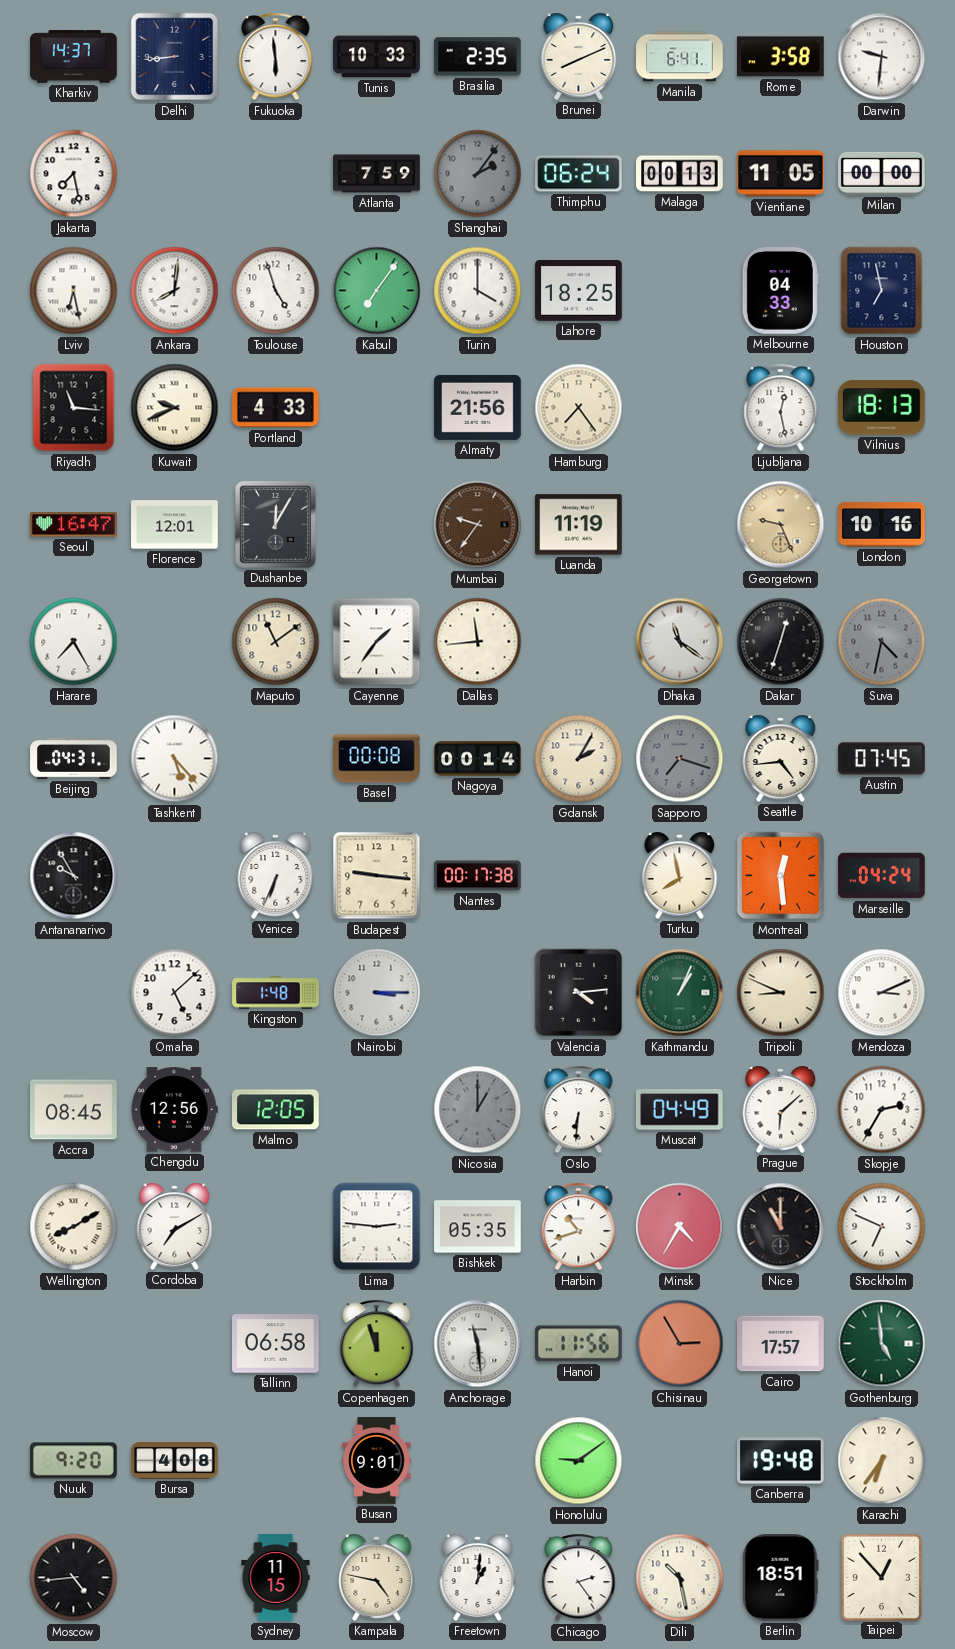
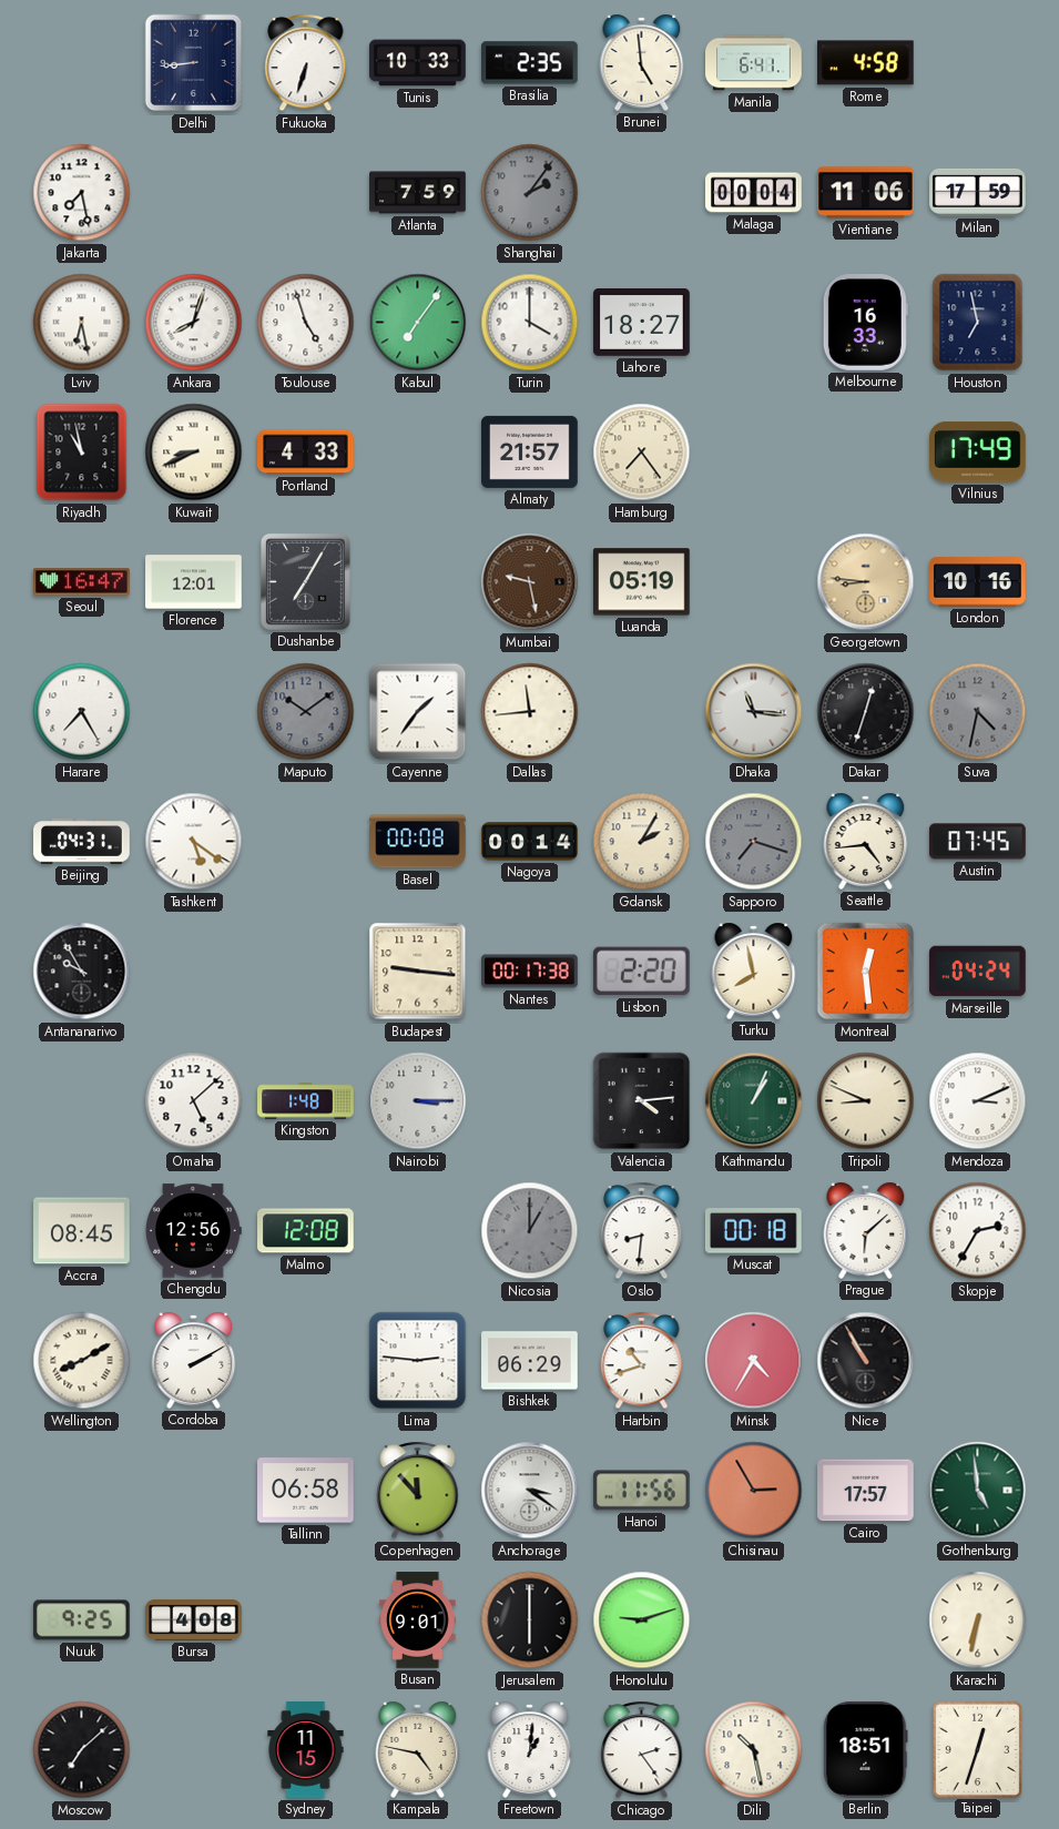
Kharkiv: 14:37 -> none (74, 57)
Fukuoka: 5:59 -> 6:33 (306, 63)
Brunei: 8:11 -> 4:59 (642, 62)
Rome: 3:58 -> 4:58 (866, 63)
Darwin: 9:31 -> none (882, 57)
Thimphu: 06:24 -> none (579, 174)
Malaga: 00:13 -> 00:04 (754, 193)
Vientiane: 11:05 -> 11:06 (866, 193)
Milan: 00:00 -> 17:59 (978, 192)
Ankara: 8:01 -> 8:03 (194, 323)
Lahore: 18:25 -> 18:27 (642, 323)
Melbourne: 04:33 -> 16:33 (865, 323)
Riyadh: 11:16 -> 10:58 (82, 453)
Kuwait: 9:41 -> 8:41 (194, 453)
Almaty: 21:56 -> 21:57 (530, 451)
Ljubljana: 12:28 -> none (781, 408)
Vilnius: 18:13 -> 17:49 (978, 453)
Dushanbe: 12:05 -> 7:05 (305, 581)
Mumbai: 9:36 -> 9:28 (530, 582)
Luanda: 11:19 -> 05:19 (642, 582)
Georgetown: 9:26 -> 8:46 (866, 582)
Maputo: 11:09 -> 10:09 (306, 712)
Maputo dial: cream -> grey (306, 712)
Dhaka: 11:21 -> 11:16 (754, 712)
Tashkent: 5:23 -> 5:21 (194, 842)
Venice: 6:34 -> none (276, 875)
Lisbon: none -> 2:20 (641, 972)
Malmo: 12:05 -> 12:08 (306, 1231)
Oslo: 6:31 -> 8:31 (642, 1231)
Muscat: 04:49 -> 00:18 (753, 1231)
Cordoba: 7:10 -> 2:10 (194, 1360)
Bishkek: 05:35 -> 06:29 (530, 1361)
Nice: 11:00 -> 10:55 (866, 1361)
Stockholm: 6:49 -> none (882, 1227)
Copenhagen: 11:57 -> 11:53 (418, 1491)
Anchorage: 11:29 -> 3:21 (530, 1491)
Nuuk: 9:20 -> 9:25 (82, 1620)
Jerusalem: none -> 6:00 (530, 1620)
Honolulu: 9:09 -> 9:12 (642, 1620)
Canberra: 19:48 -> none (781, 1461)
Karachi: 6:36 -> 6:32 (978, 1620)
Moscow: 4:44 -> 7:08 (82, 1750)
Taipei: 12:53 -> 12:33 (977, 1749)
